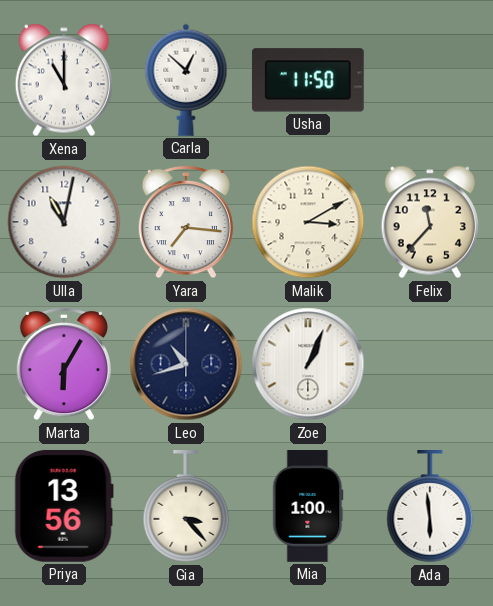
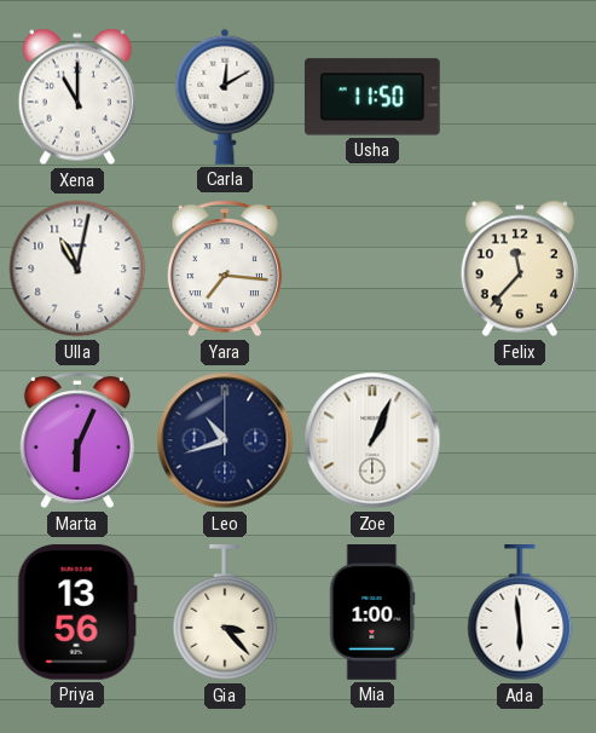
Carla: 12:52 -> 12:10 (225, 97)
Malik: 3:10 -> none (308, 222)
Marta: 6:05 -> 6:04 (77, 440)
